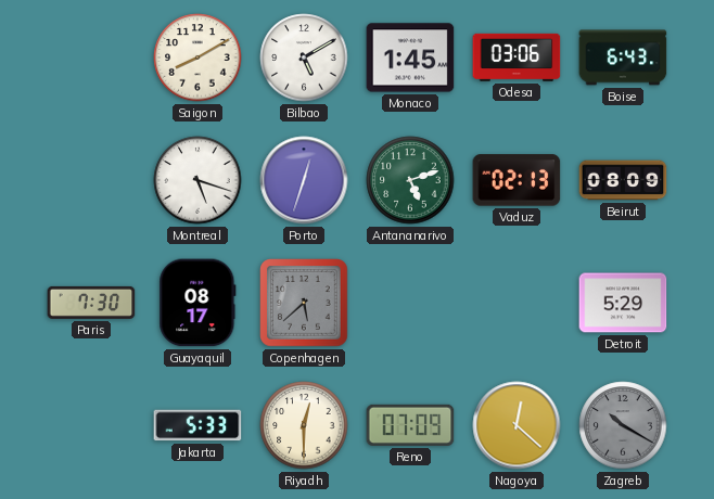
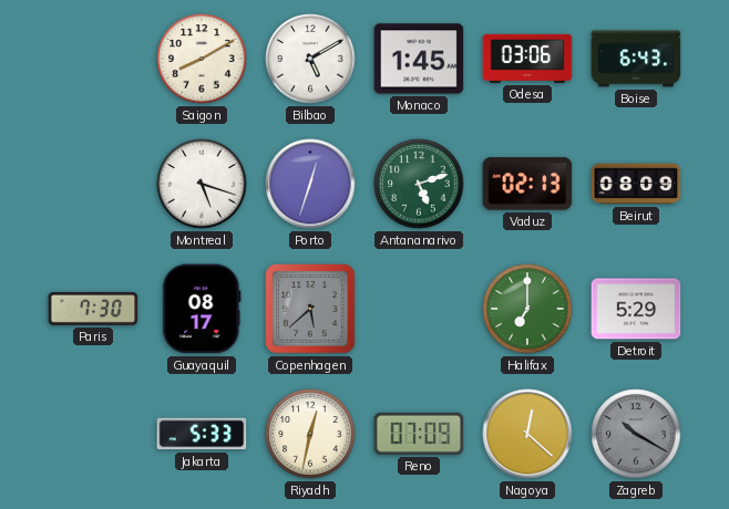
Halifax: none -> 7:00 (527, 309)
Riyadh: 12:30 -> 12:32 (310, 434)
